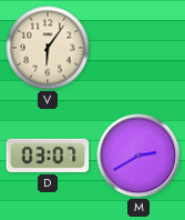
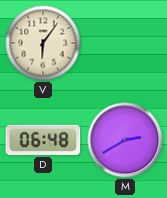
D: 03:07 -> 06:48 (43, 140)
